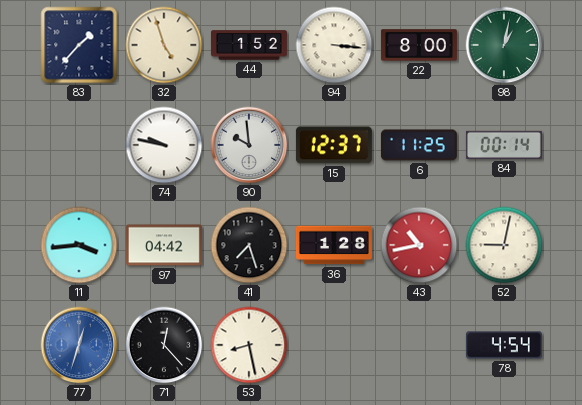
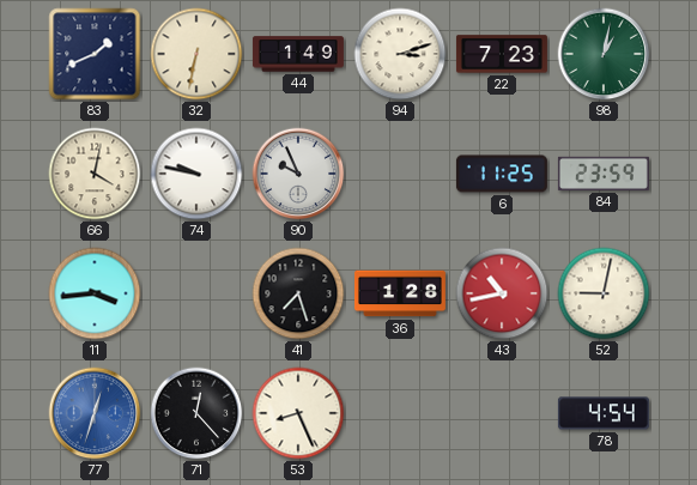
83: 1:37 -> 1:41 (95, 54)
32: 4:57 -> 6:32 (196, 54)
44: 1:52 -> 1:49 (298, 54)
94: 3:16 -> 3:12 (400, 54)
22: 8:00 -> 7:23 (502, 54)
66: none -> 4:02 (95, 174)
90: 9:59 -> 9:56 (298, 174)
15: 12:37 -> none (334, 145)
84: 00:14 -> 23:59 (604, 174)
97: 04:42 -> none (164, 245)
53: 8:28 -> 8:26 (298, 413)
